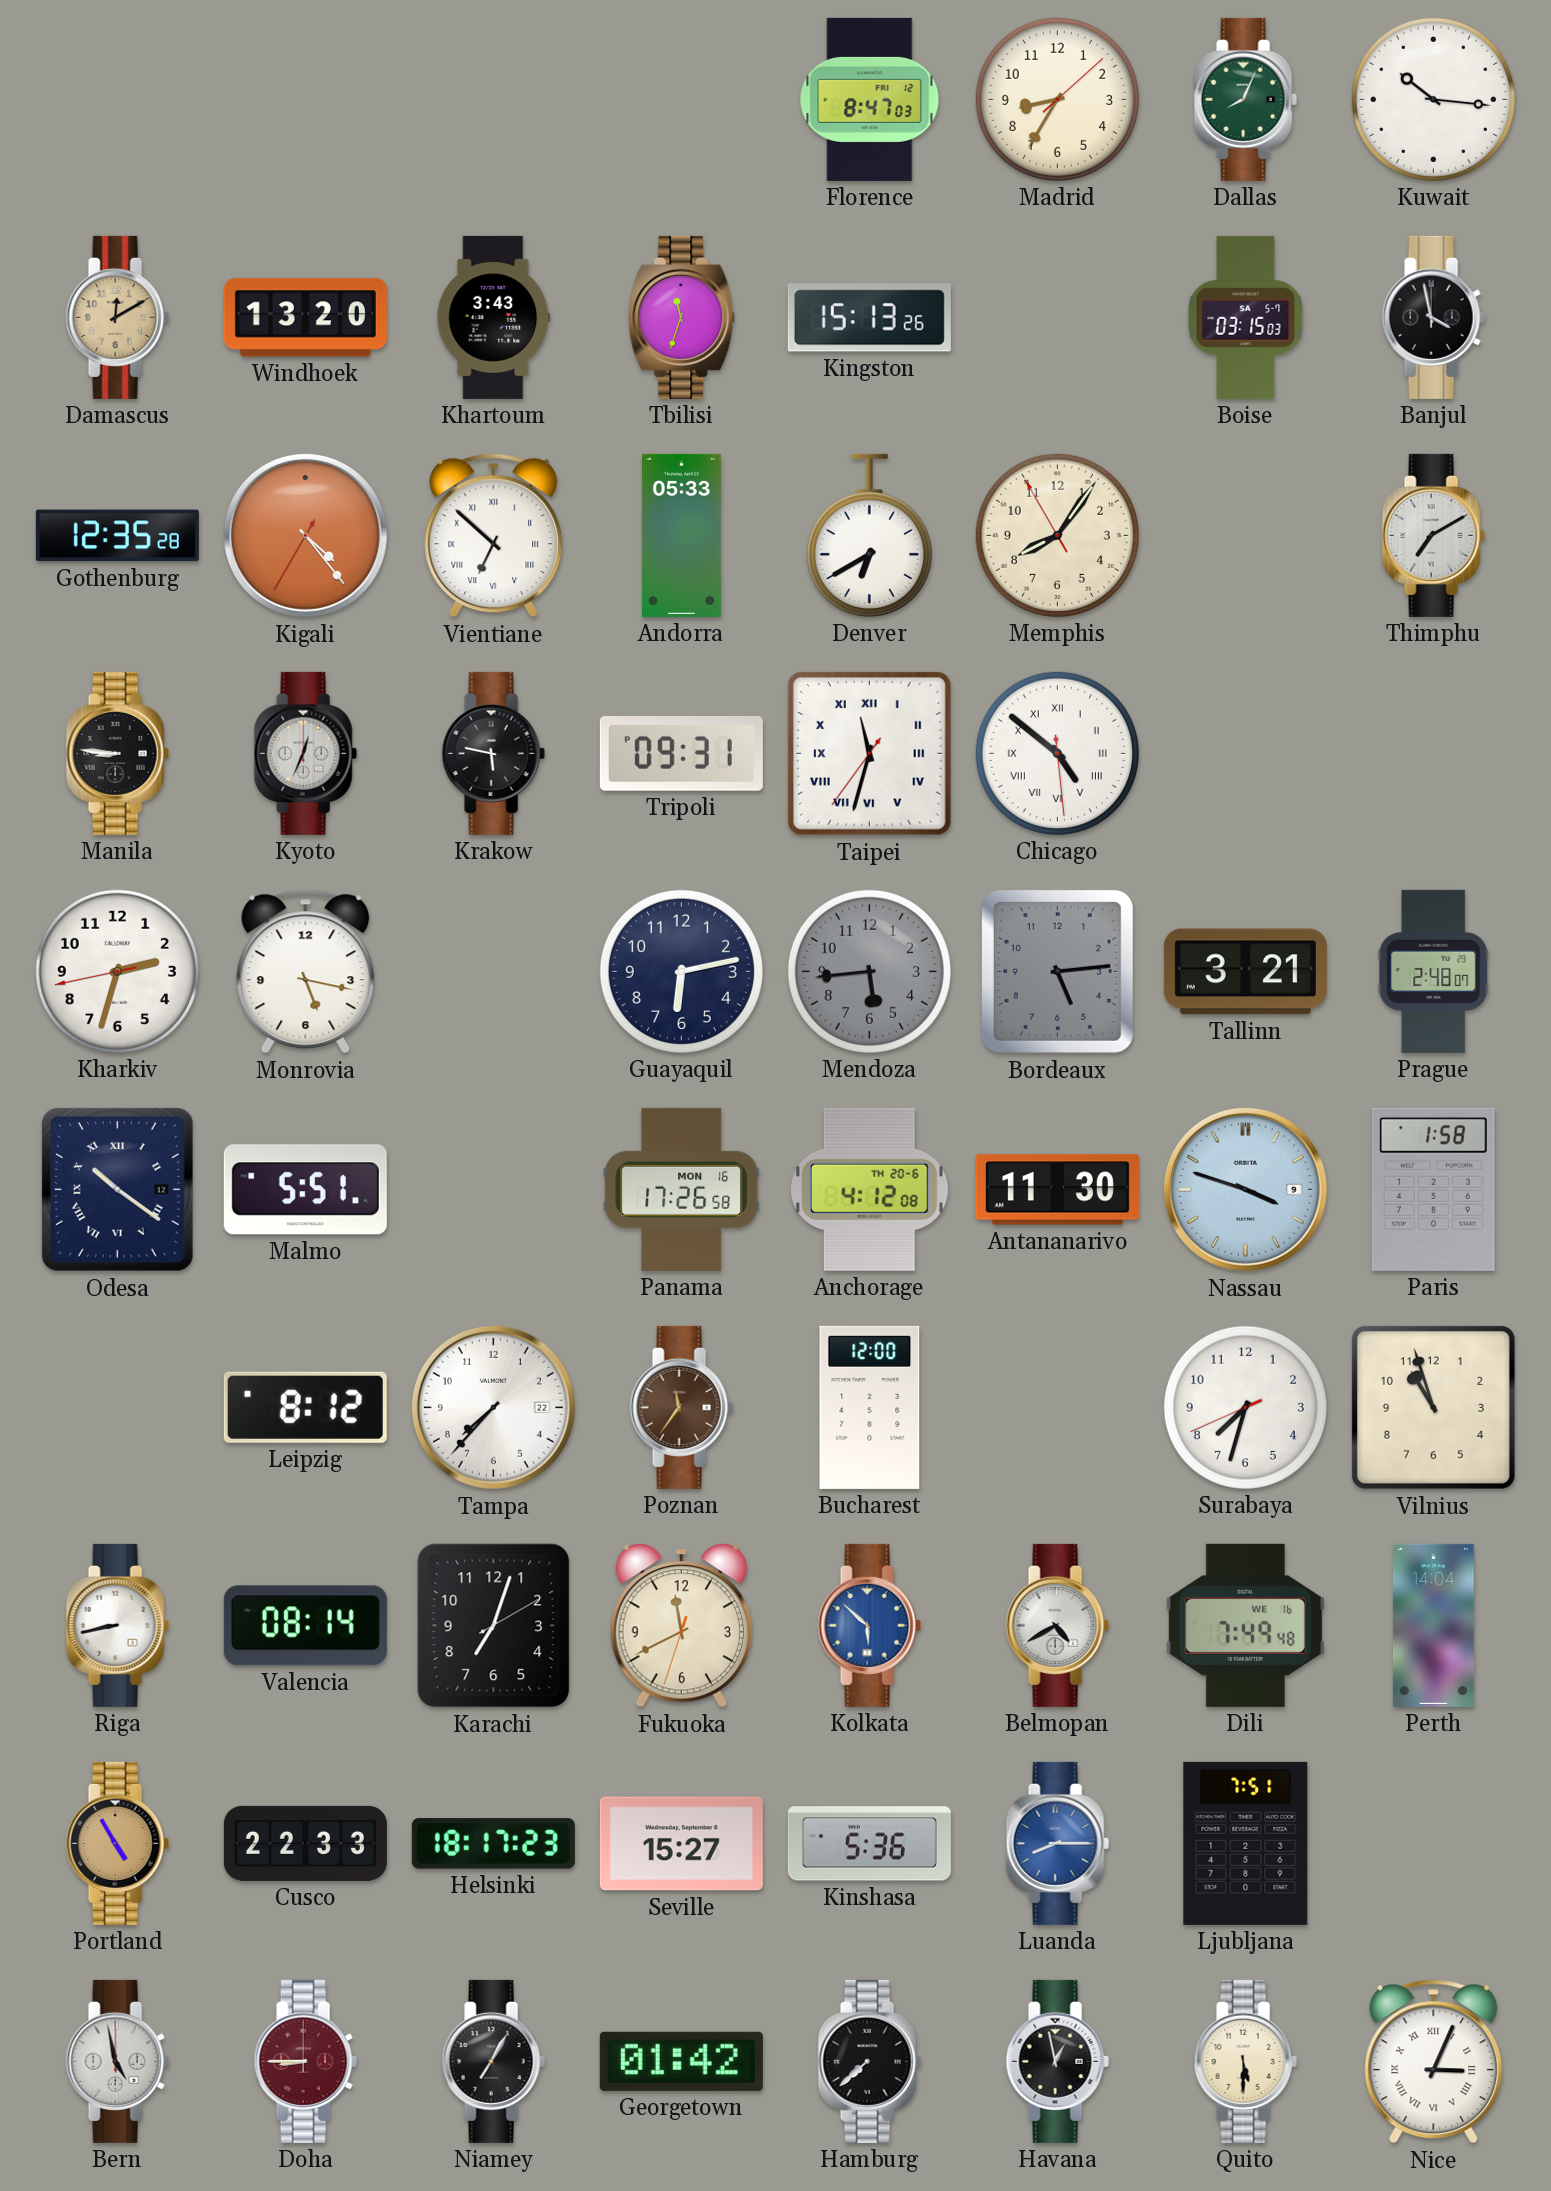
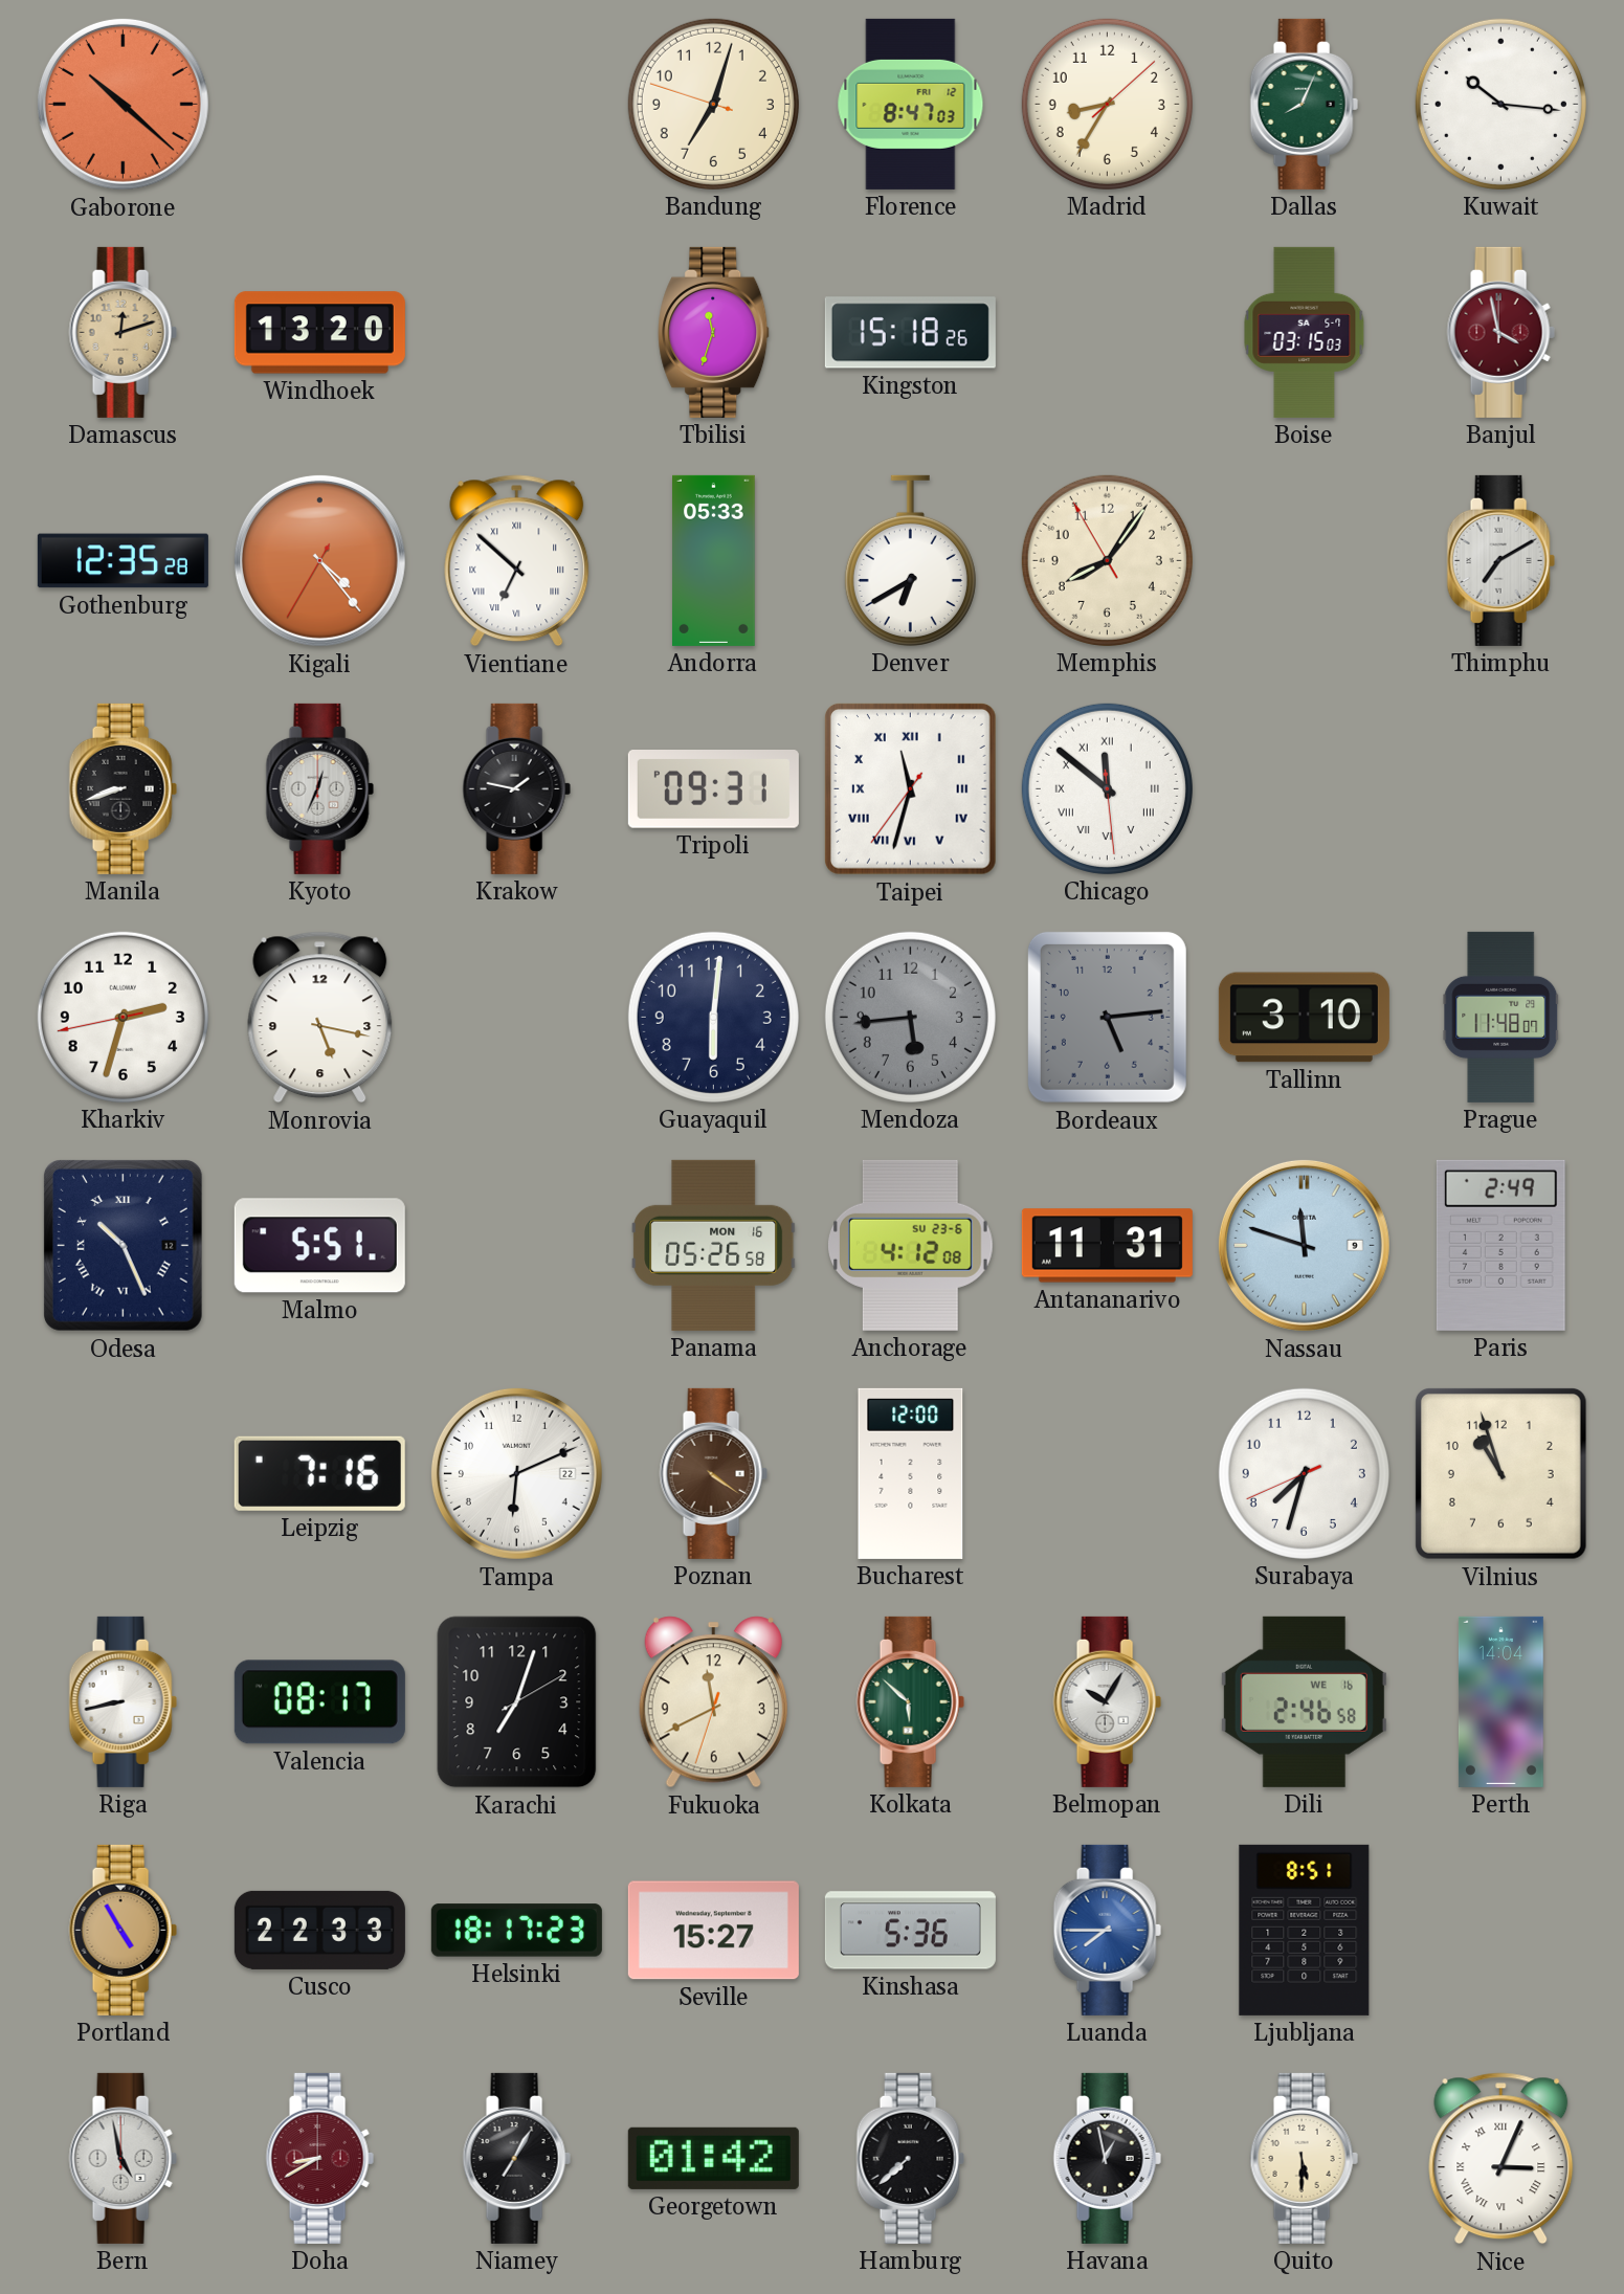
Gaborone: none -> 10:22 (123, 104)
Bandung: none -> 7:02 (713, 104)
Damascus: 12:10 -> 12:12 (123, 332)
Khartoum: 3:43 -> none (494, 317)
Kingston: 15:13 -> 15:18 (910, 333)
Banjul dial: black -> burgundy (1500, 332)
Manila: 8:46 -> 8:42 (123, 788)
Krakow: 5:47 -> 1:47 (516, 788)
Chicago: 4:51 -> 11:51 (1107, 788)
Guayaquil: 6:13 -> 6:01 (713, 1017)
Tallinn: 3:21 -> 3:10 (1304, 1018)
Prague: 2:48 -> 11:48 (1501, 1017)
Odesa: 10:21 -> 10:26 (123, 1245)
Panama: 17:26 -> 05:26 (714, 1245)
Anchorage date: TH 20-6 -> SU 23-6 (911, 1245)
Antananarivo: 11:30 -> 11:31 (1107, 1246)
Nassau: 3:48 -> 11:48 (1304, 1245)
Paris: 1:58 -> 2:49 (1500, 1245)
Leipzig: 8:12 -> 7:16 (319, 1473)
Tampa: 7:37 -> 6:11 (516, 1473)
Poznan: 11:36 -> 4:21 (713, 1473)
Valencia: 08:14 -> 08:17 (319, 1702)
Kolkata dial: blue -> green (910, 1701)
Belmopan: 4:40 -> 10:05 (1107, 1701)
Dili: 7:49 -> 2:46 (1304, 1701)
Luanda: 8:15 -> 7:45 (1107, 1930)
Ljubljana: 7:51 -> 8:51 (1305, 1930)
Doha: 8:45 -> 8:40 (319, 2158)
